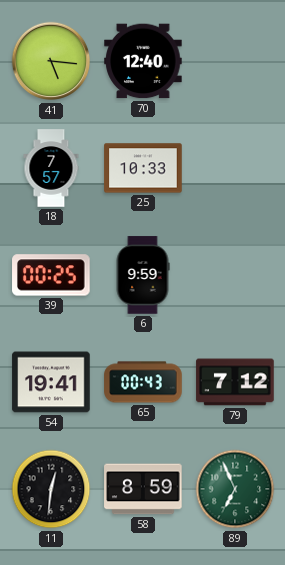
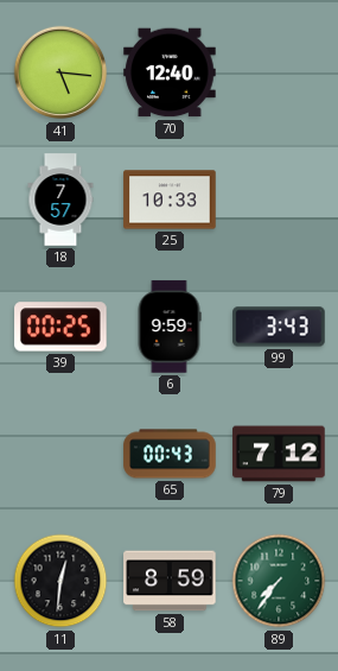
99: none -> 3:43 (279, 327)
54: 19:41 -> none (51, 382)
89: 6:56 -> 7:36 (279, 581)
